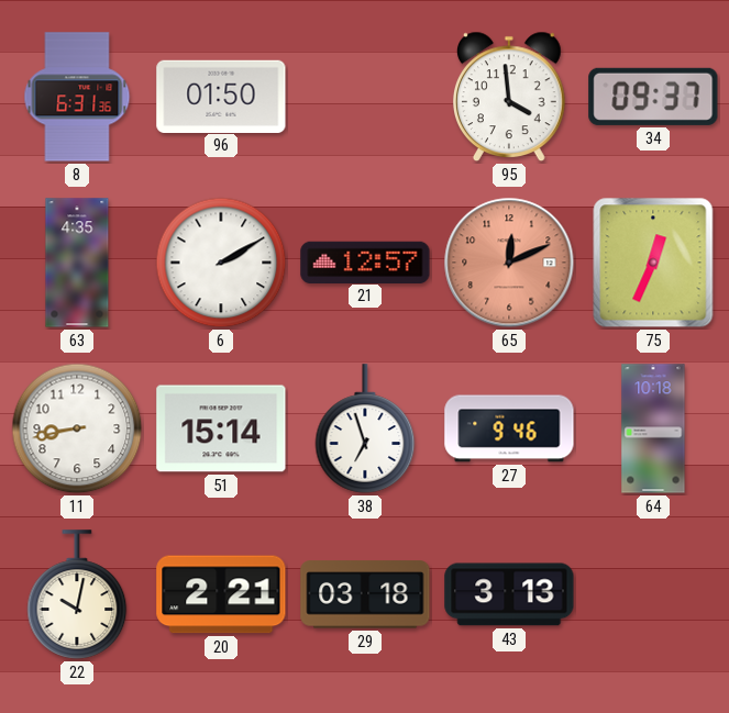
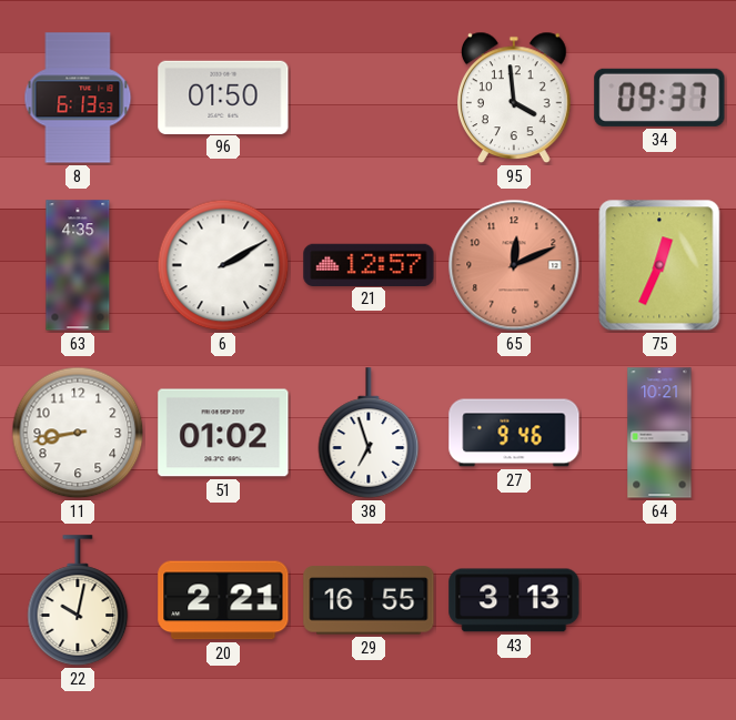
8: 6:31 -> 6:13 (78, 98)
51: 15:14 -> 01:02 (223, 433)
64: 10:18 -> 10:21 (659, 433)
29: 03:18 -> 16:55 (369, 600)
